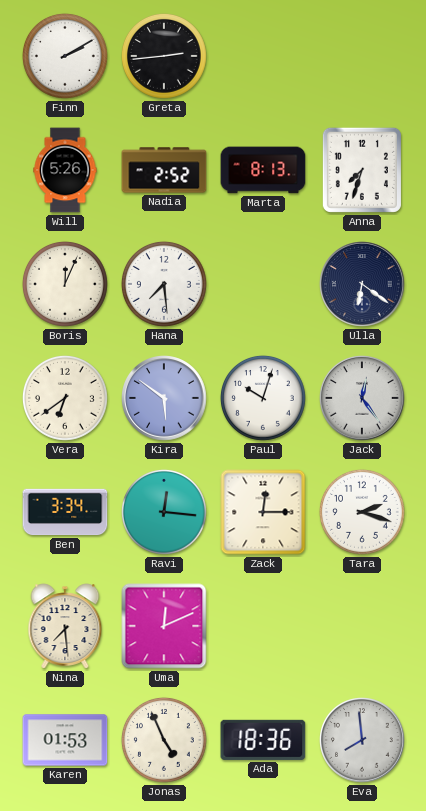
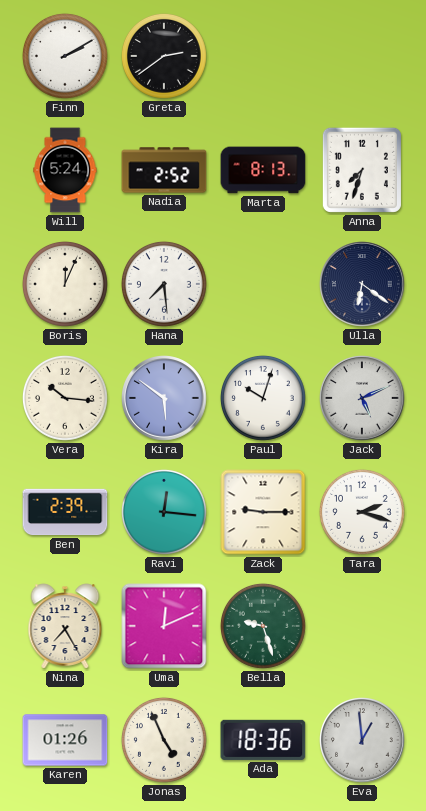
Greta: 2:44 -> 2:39 (164, 56)
Will: 5:26 -> 5:24 (65, 170)
Vera: 6:39 -> 10:16 (65, 398)
Jack: 12:24 -> 5:11 (362, 398)
Ben: 3:34 -> 2:39 (65, 512)
Zack: 12:15 -> 9:15 (263, 512)
Nina: 7:29 -> 7:25 (65, 626)
Bella: none -> 9:27 (263, 626)
Karen: 01:53 -> 01:26 (65, 740)
Eva: 7:59 -> 12:59 (362, 740)
